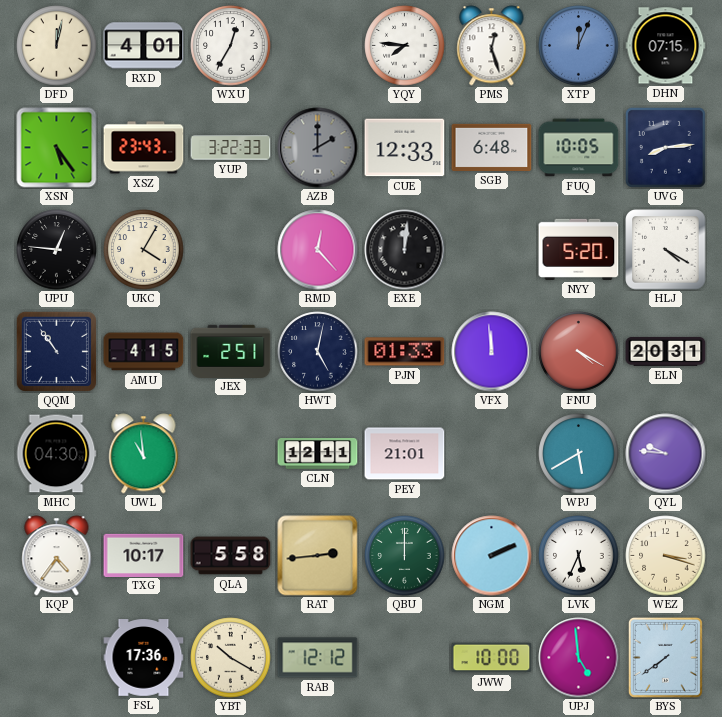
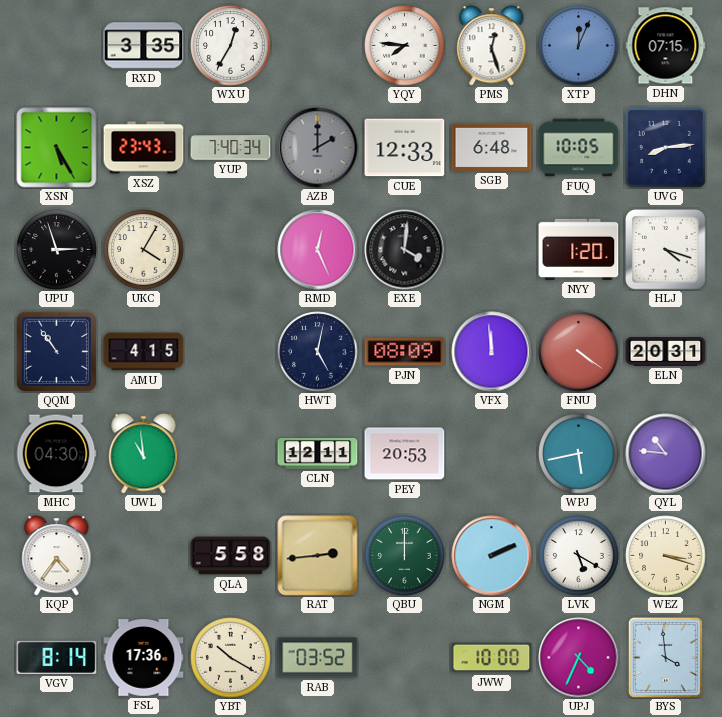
DFD: 12:02 -> none (57, 46)
RXD: 4:01 -> 3:35 (144, 46)
XSN: 5:24 -> 5:25 (57, 148)
YUP: 3:22 -> 7:40 (231, 148)
UPU: 12:46 -> 2:57 (57, 250)
RMD: 12:23 -> 12:26 (318, 250)
EXE: 12:01 -> 4:01 (405, 250)
NYY: 5:20 -> 1:20 (579, 249)
HLJ: 4:20 -> 4:18 (666, 250)
JEX: 2:51 -> none (231, 351)
PJN: 01:33 -> 08:09 (405, 352)
FNU: 4:20 -> 4:21 (579, 352)
PEY: 21:01 -> 20:53 (405, 454)
WPJ: 5:40 -> 5:43 (579, 454)
QYL: 9:46 -> 10:46 (666, 454)
TXG: 10:17 -> none (144, 555)
LVK: 5:34 -> 5:20 (579, 556)
VGV: none -> 8:14 (57, 657)
RAB: 12:12 -> 03:52 (318, 658)
UPJ: 4:59 -> 4:34 (579, 658)
BYS: 7:39 -> 3:59 (665, 657)
